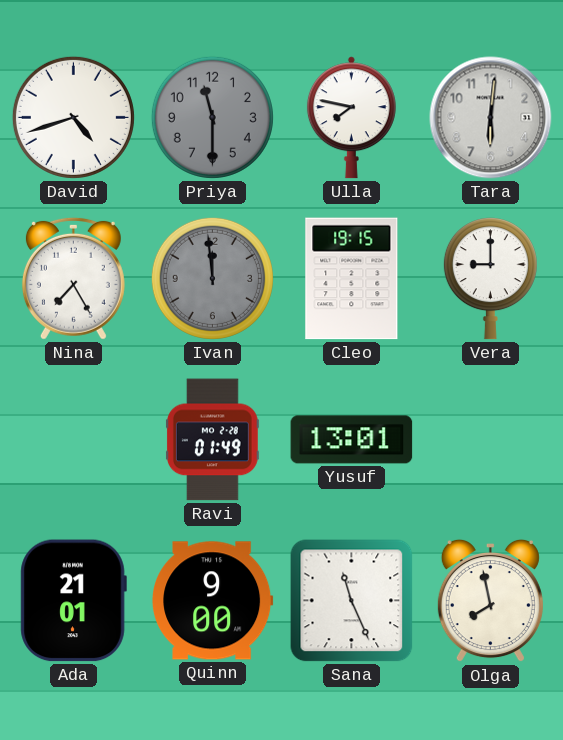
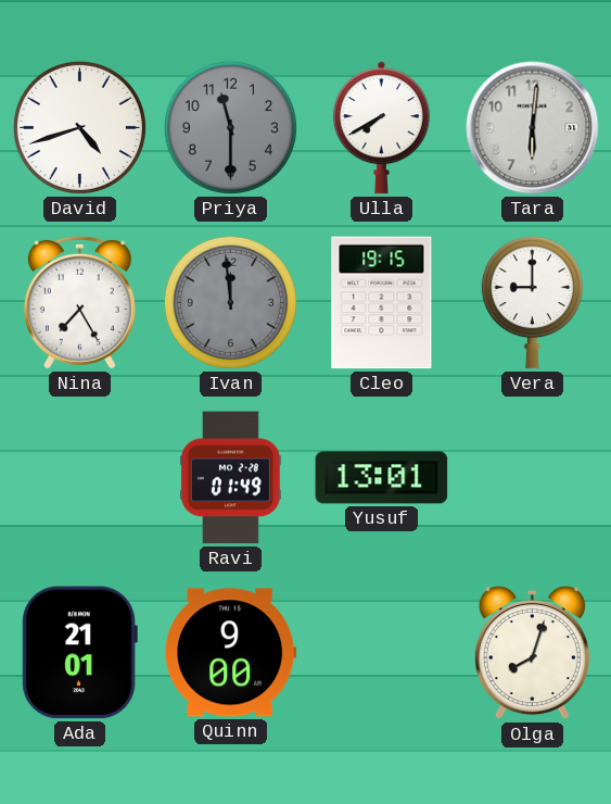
Ulla: 7:47 -> 7:40 (381, 128)
Sana: 11:26 -> none (352, 601)
Olga: 7:58 -> 8:03 (532, 653)
